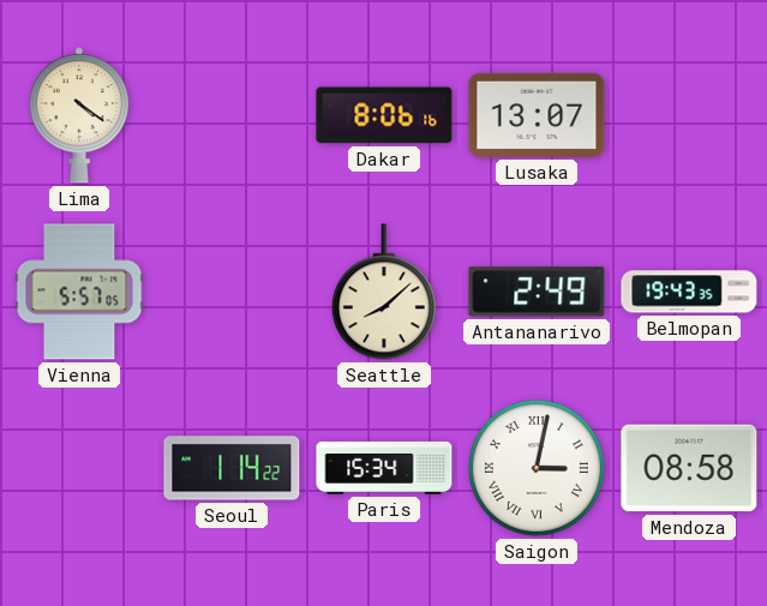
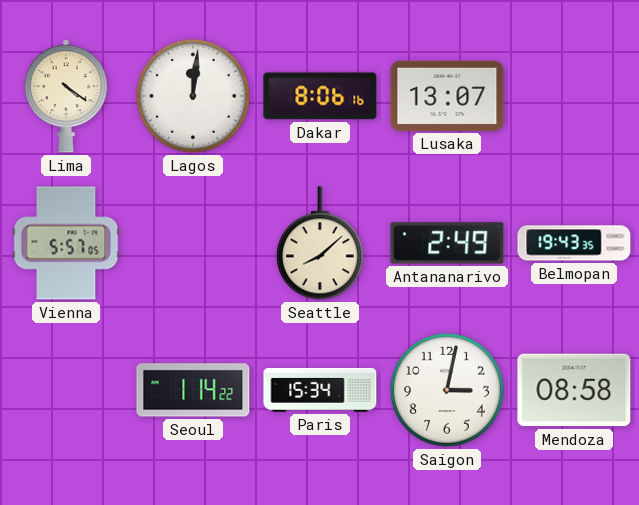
Lagos: none -> 12:01 (193, 96)
Saigon numerals: Roman -> Arabic (447, 390)
